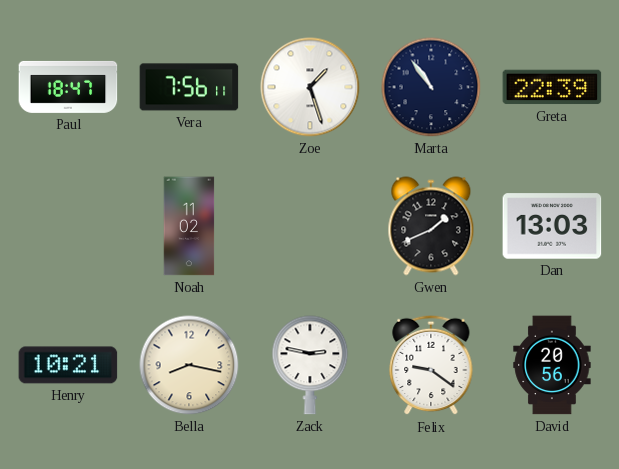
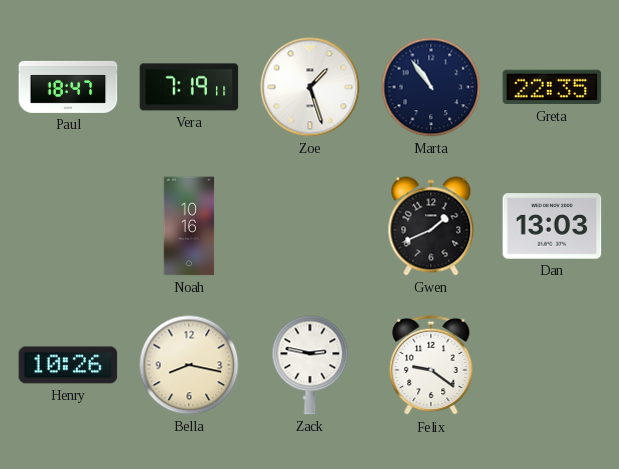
Vera: 7:56 -> 7:19 (189, 87)
Greta: 22:39 -> 22:35 (552, 87)
Noah: 11:02 -> 10:16 (189, 226)
Henry: 10:21 -> 10:26 (68, 365)
David: 20:56 -> none (552, 365)
